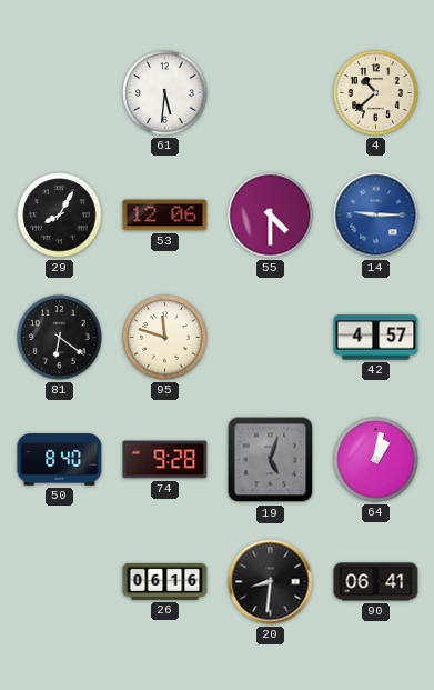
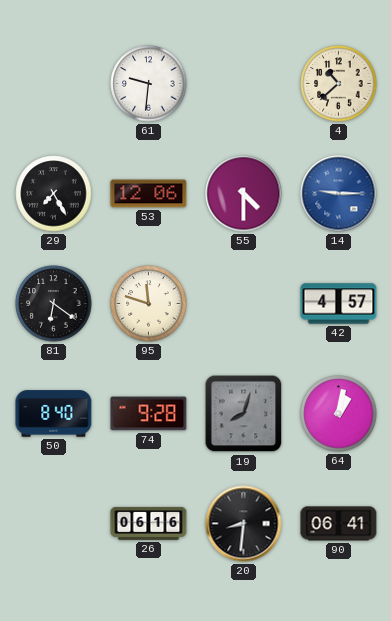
61: 5:31 -> 9:31 (149, 84)
29: 8:05 -> 7:25 (54, 194)
19: 5:03 -> 8:03 (244, 414)
